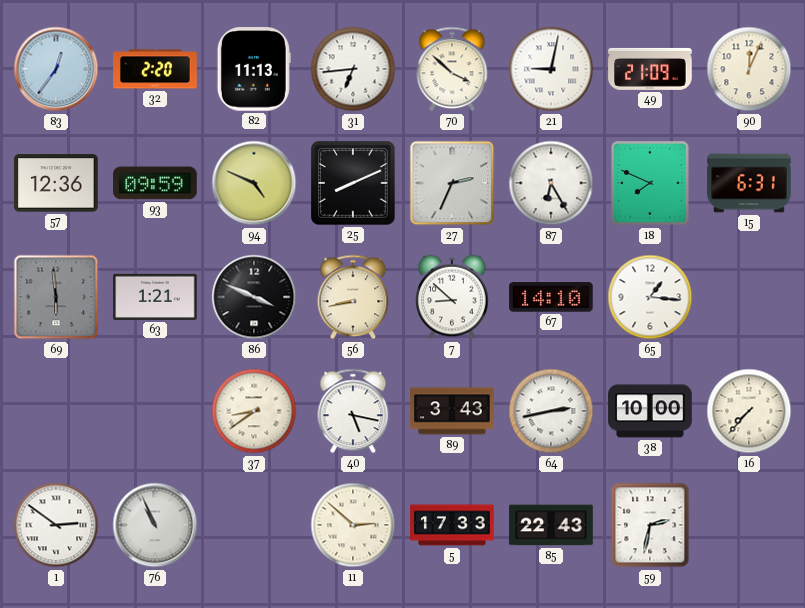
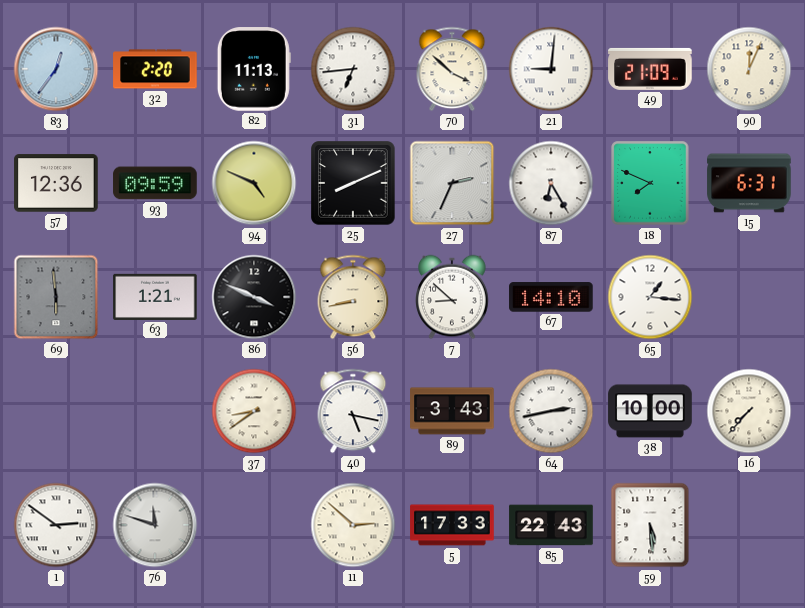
21: 9:02 -> 9:01 (551, 69)
76: 10:56 -> 11:48 (155, 525)
59: 2:32 -> 5:29 (650, 525)
